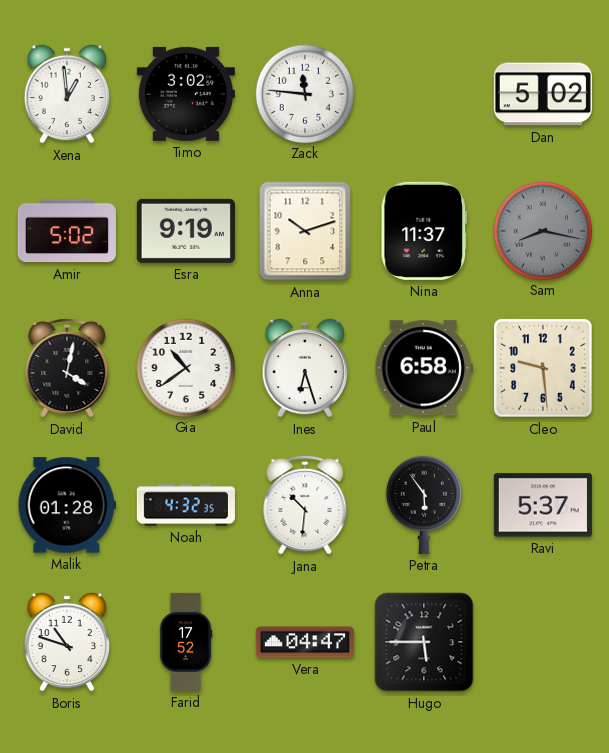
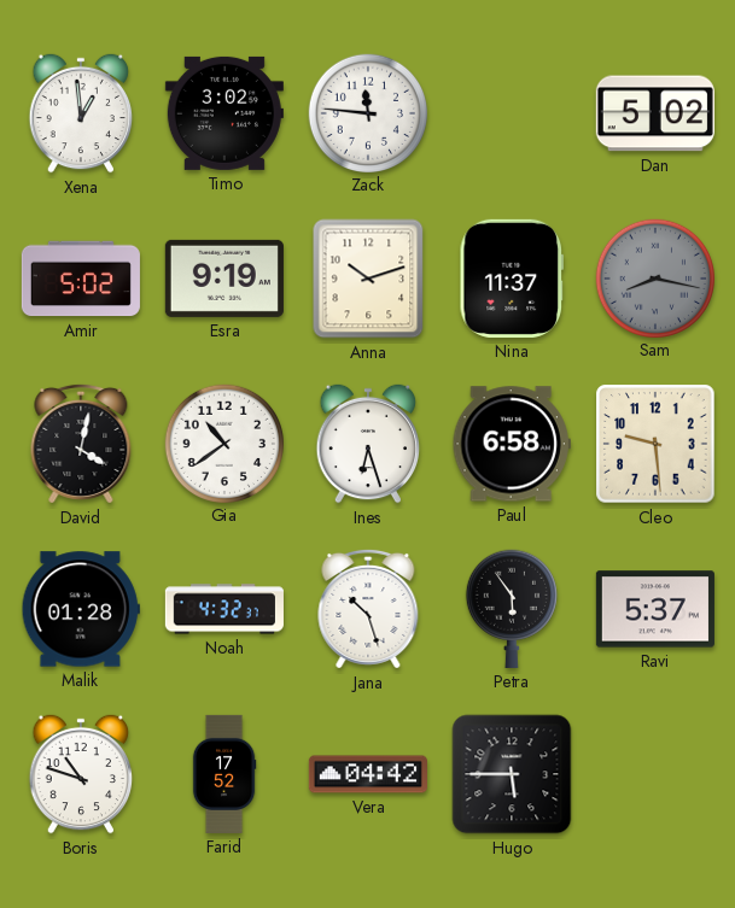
Noah: 4:32:35 -> 4:32:37 (224, 609)
Jana: 10:31 -> 10:27 (368, 609)
Vera: 04:47 -> 04:42 (368, 774)
